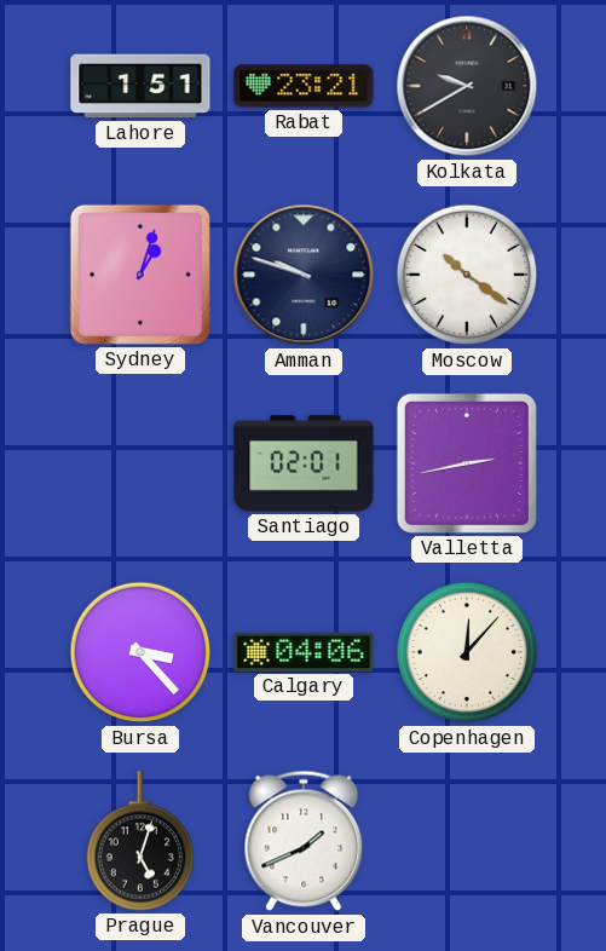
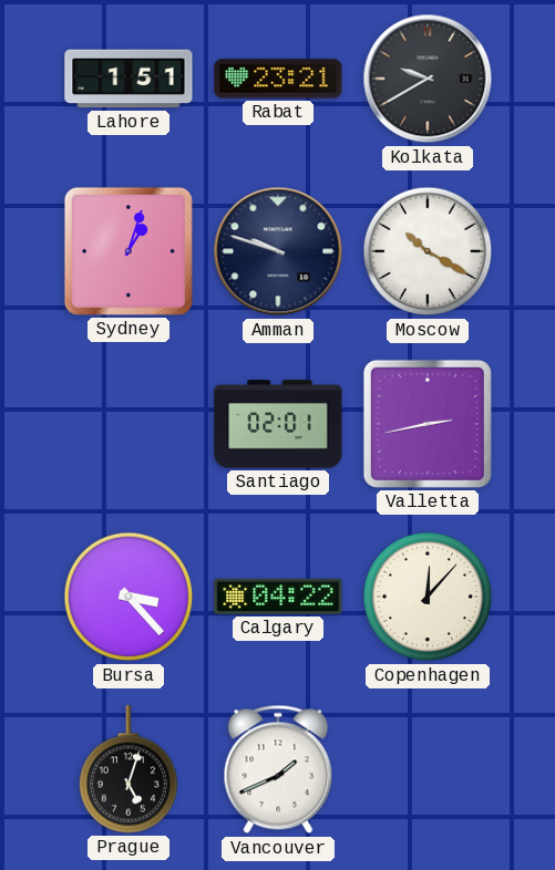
Moscow: 10:21 -> 10:20 (428, 251)
Calgary: 04:06 -> 04:22 (278, 597)
